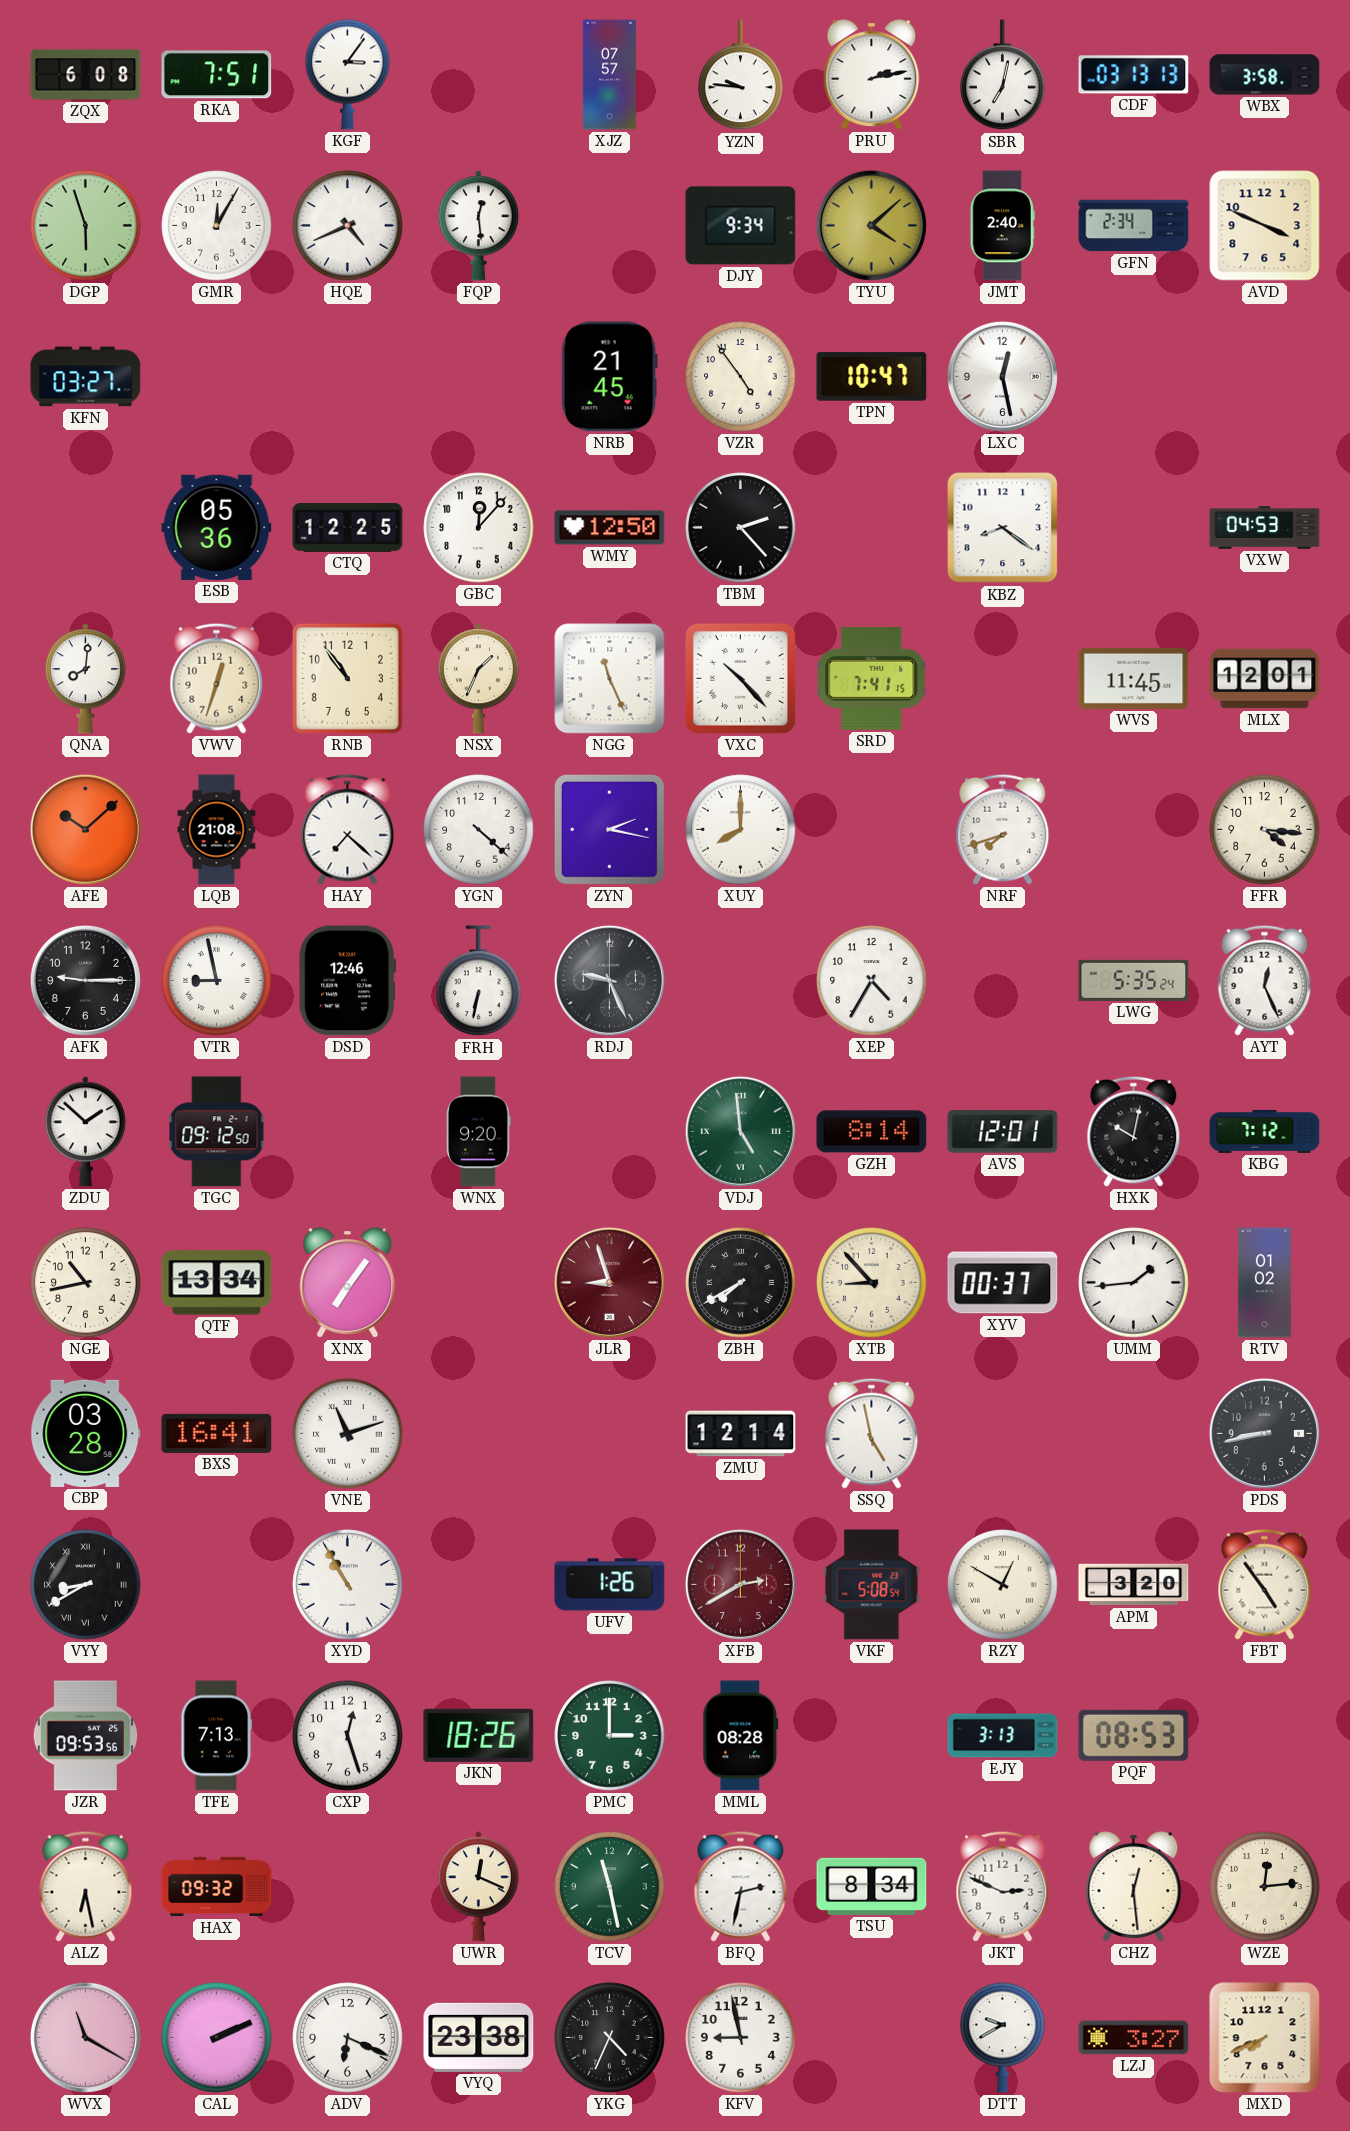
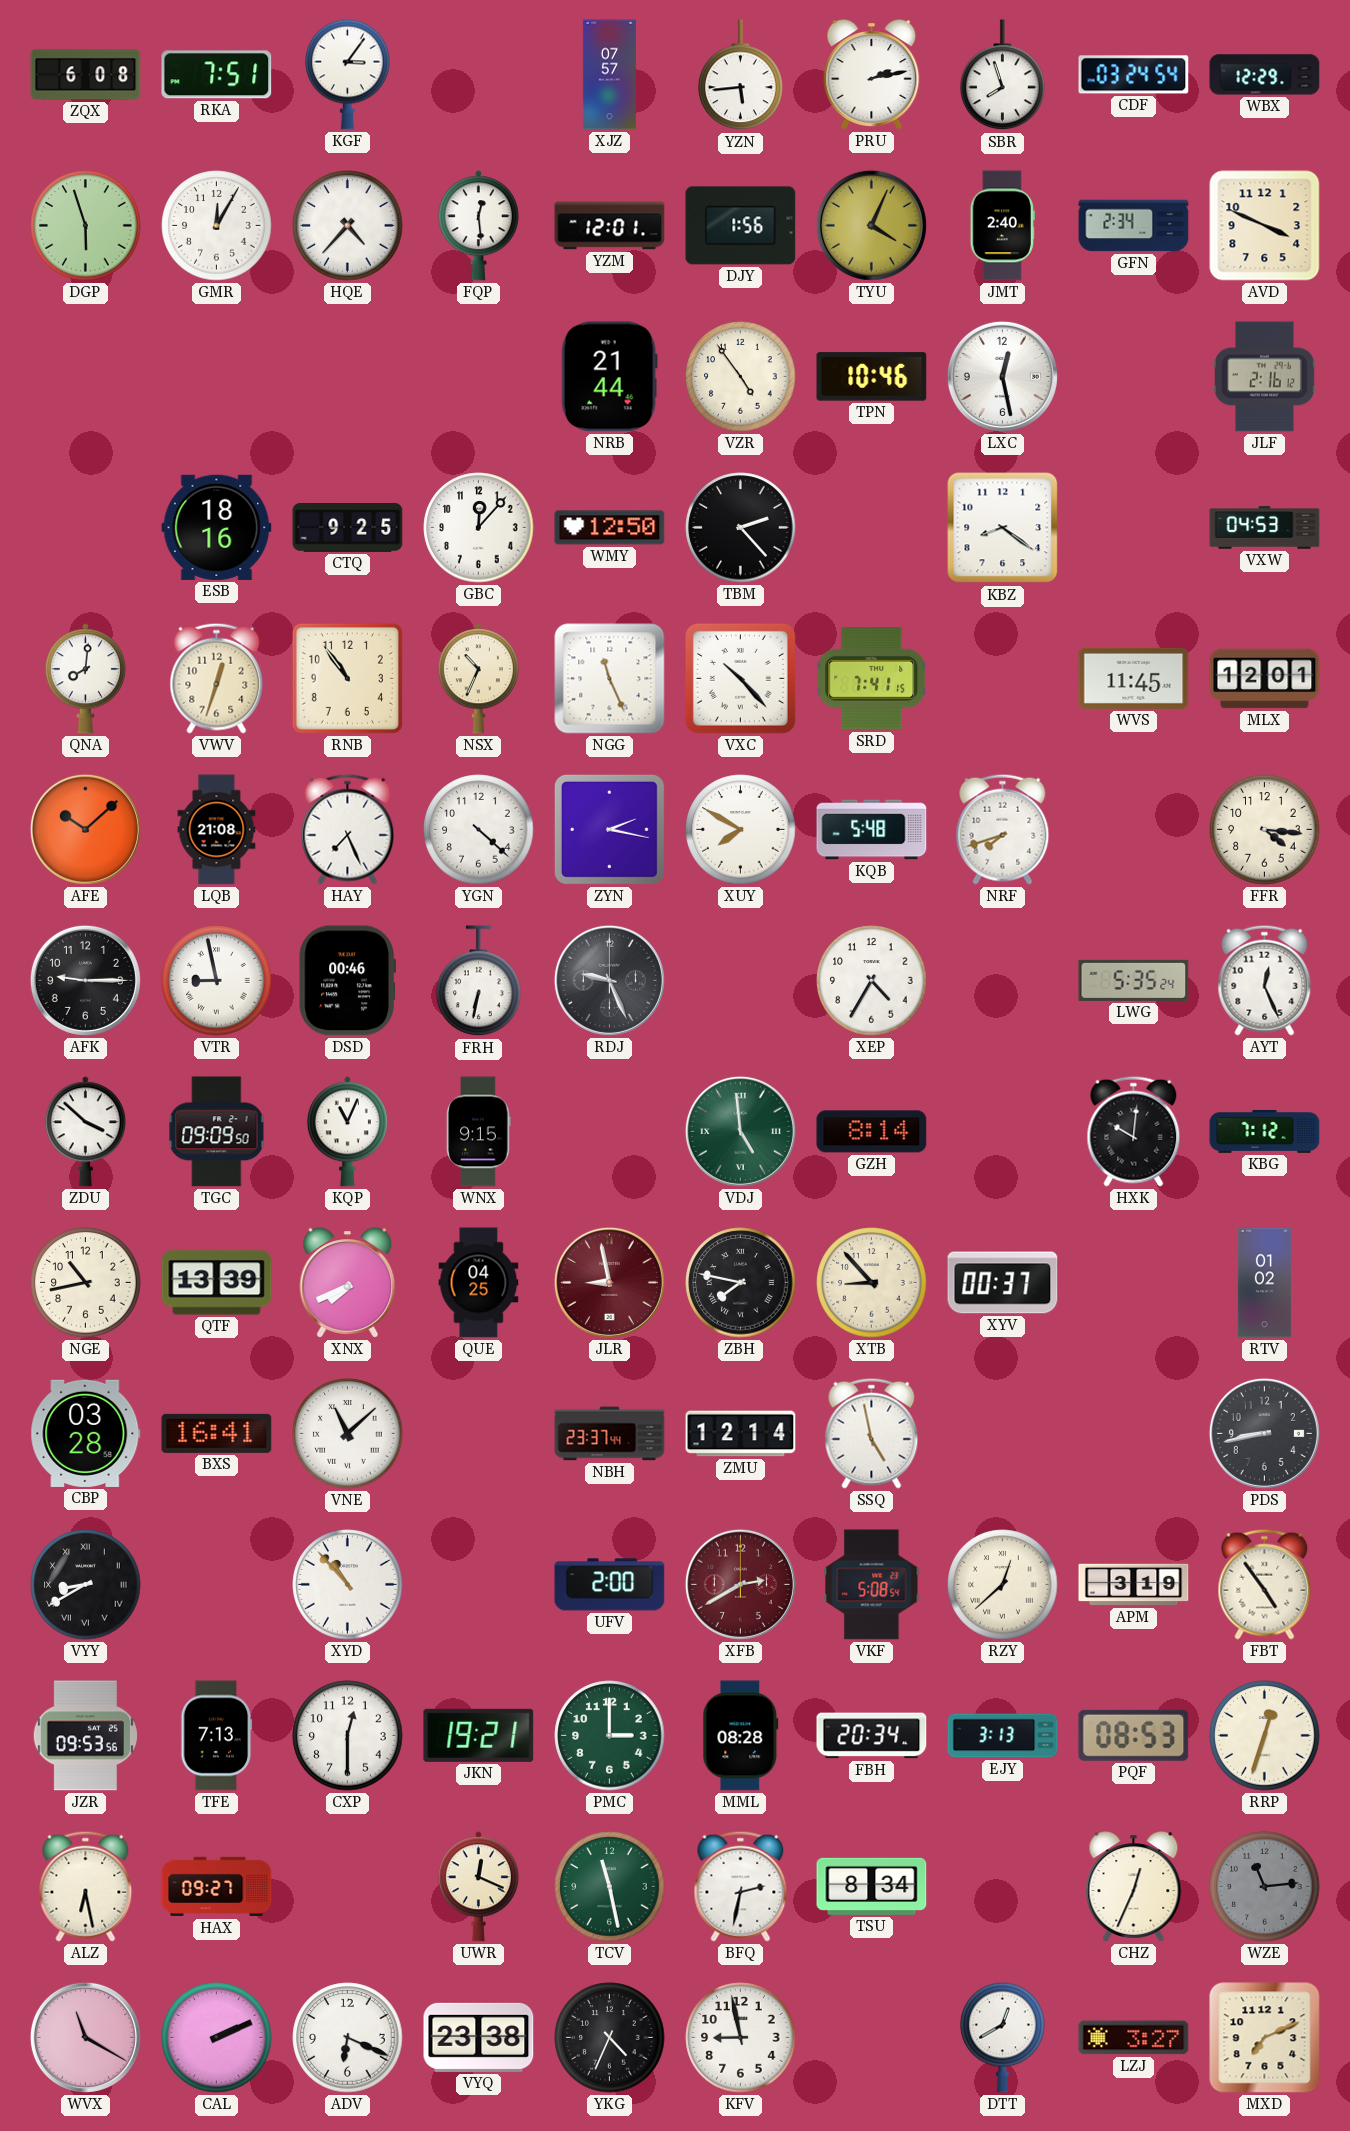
YZN: 9:46 -> 5:44 (741, 75)
SBR: 7:02 -> 7:57 (1003, 75)
CDF: 03:13 -> 03:24 (1134, 75)
WBX: 3:58 -> 12:29 (1265, 75)
HQE: 4:41 -> 4:37 (348, 226)
YZM: none -> 12:01 (610, 226)
DJY: 9:34 -> 1:56 (741, 226)
TYU: 4:08 -> 4:04 (871, 225)
KFN: 03:27 -> none (86, 377)
NRB: 21:45 -> 21:44 (609, 377)
TPN: 10:47 -> 10:46 (872, 377)
JLF: none -> 2:16 (1265, 377)
ESB: 05:36 -> 18:16 (217, 527)
CTQ: 12:25 -> 9:25 (348, 528)
NSX: 1:34 -> 10:34 (478, 679)
HAY: 7:22 -> 7:26 (348, 829)
XUY: 8:00 -> 7:50 (741, 830)
KQB: none -> 5:48 (872, 830)
DSD: 12:46 -> 00:46 (347, 981)
ZDU: 1:52 -> 3:52 (85, 1132)
TGC: 09:12 -> 09:09 (217, 1132)
KQP: none -> 11:04 (347, 1132)
WNX: 9:20 -> 9:15 (479, 1132)
AVS: 12:01 -> none (1003, 1132)
HXK: 10:02 -> 10:01 (1134, 1131)
QTF: 13:34 -> 13:39 (217, 1283)
XNX: 7:06 -> 7:41 (348, 1283)
QUE: none -> 04:25 (479, 1283)
JLR: 8:57 -> 8:58 (609, 1282)
ZBH: 7:40 -> 7:47 (741, 1283)
UMM: 1:44 -> none (1134, 1283)
VNE: 11:12 -> 11:08 (348, 1434)
NBH: none -> 23:37 (610, 1434)
XYD: 10:55 -> 10:53 (348, 1585)
UFV: 1:26 -> 2:00 (610, 1585)
RZY: 12:50 -> 12:38 (1003, 1585)
APM: 3:20 -> 3:19 (1134, 1585)
CXP: 12:27 -> 12:30 (348, 1736)
JKN: 18:26 -> 19:21 (479, 1735)
FBH: none -> 20:34 (872, 1736)
RRP: none -> 12:33 (1265, 1736)
HAX: 09:32 -> 09:27 (217, 1887)
JKT: 2:49 -> none (1003, 1886)
CHZ: 12:29 -> 12:34 (1134, 1887)
WZE: 12:14 -> 11:14 (1265, 1887)
WZE dial: cream -> grey (1265, 1887)
DTT: 9:40 -> 12:40 (1003, 2037)
MXD: 7:41 -> 7:11 (1265, 2038)
